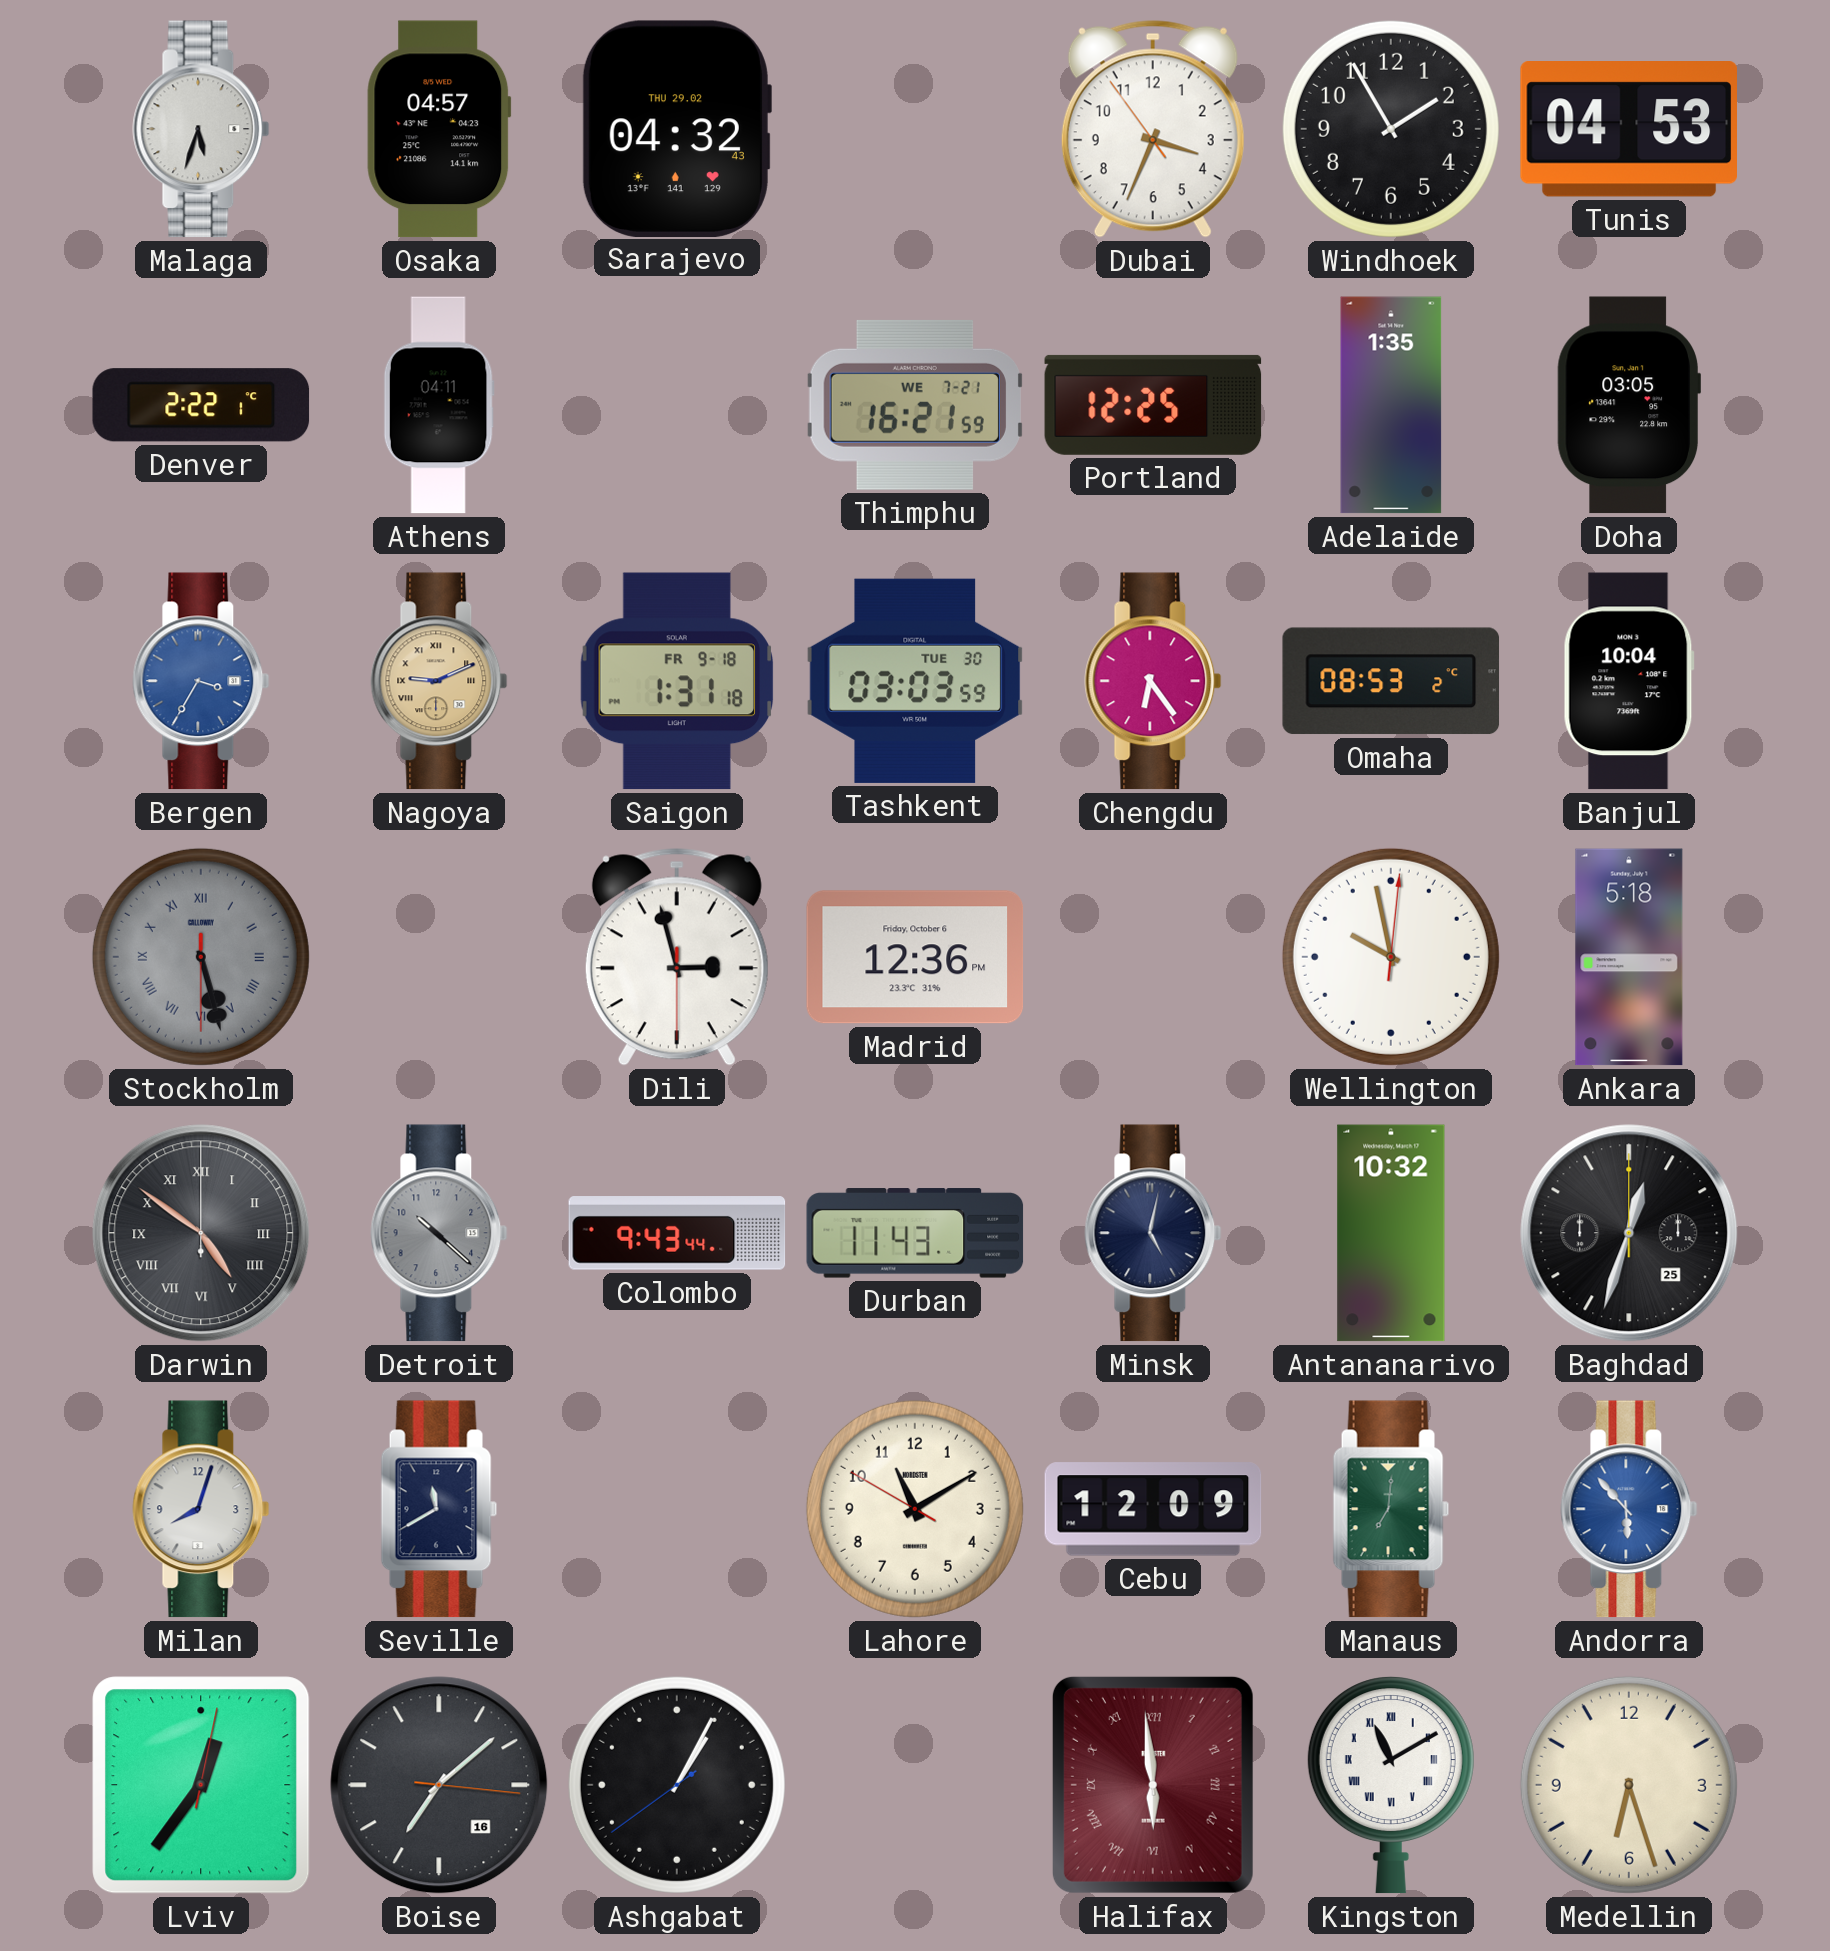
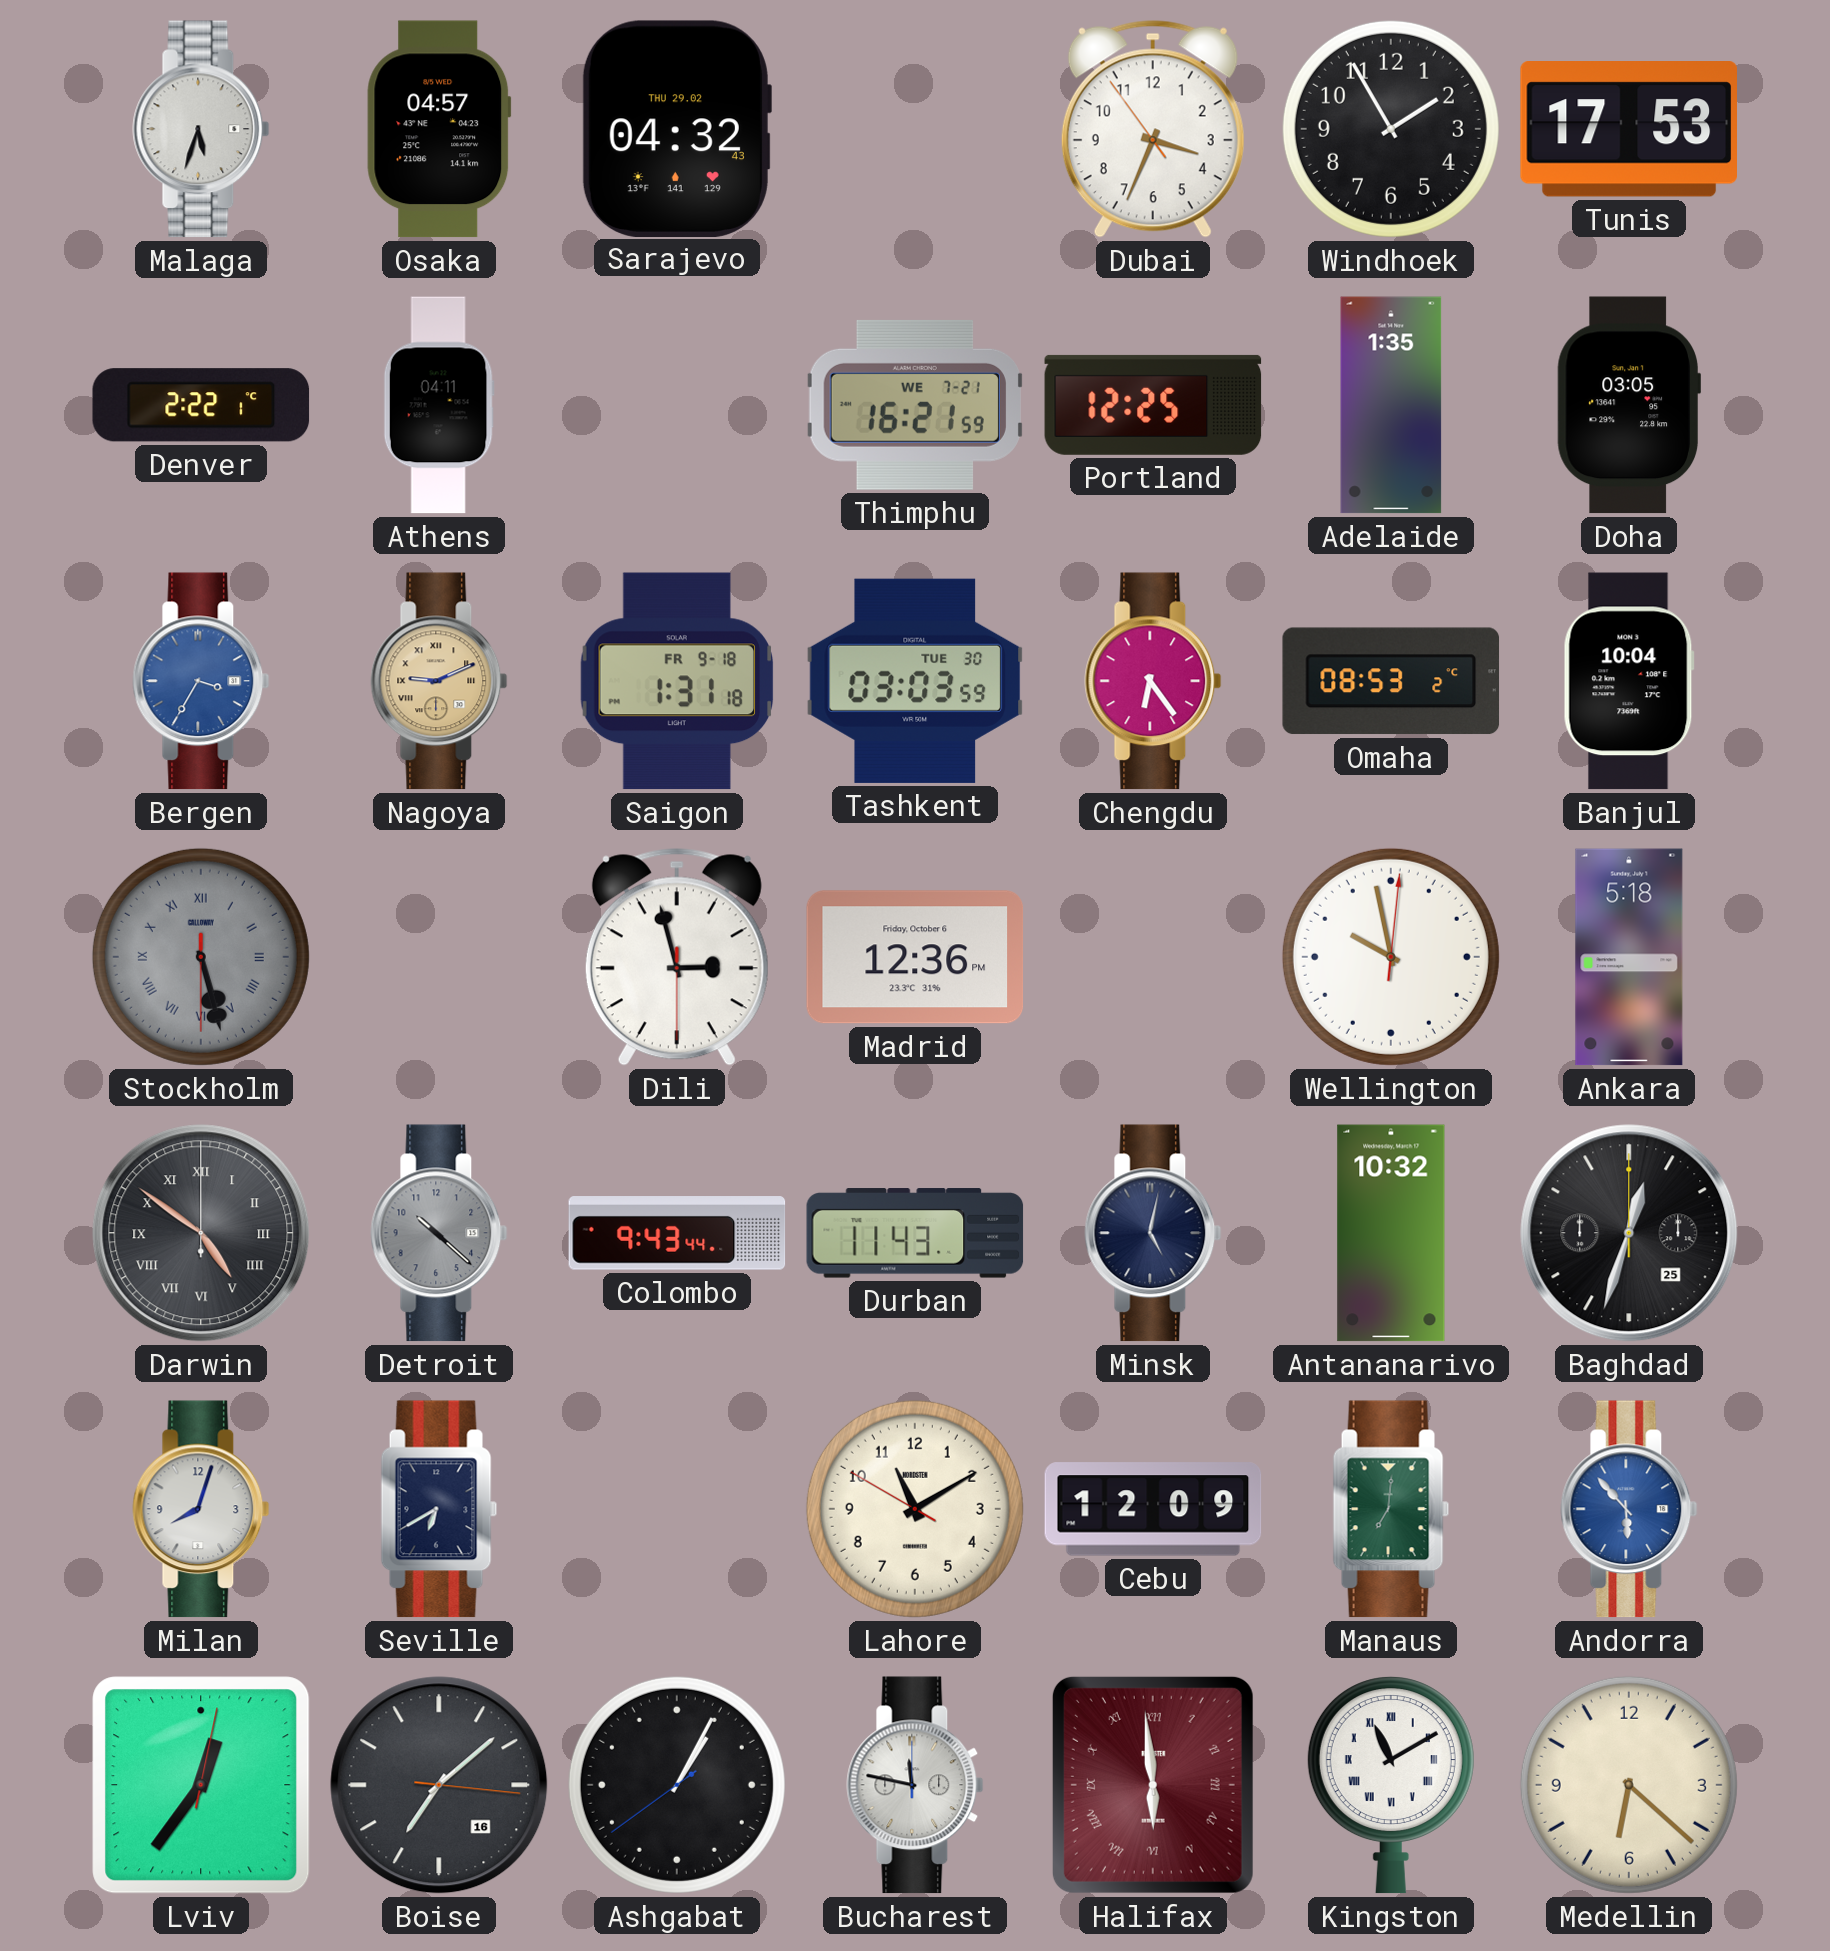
Tunis: 04:53 -> 17:53 (1628, 130)
Seville: 11:40 -> 6:40 (439, 1509)
Bucharest: none -> 11:47 (915, 1785)
Medellin: 6:27 -> 6:22 (1629, 1785)
